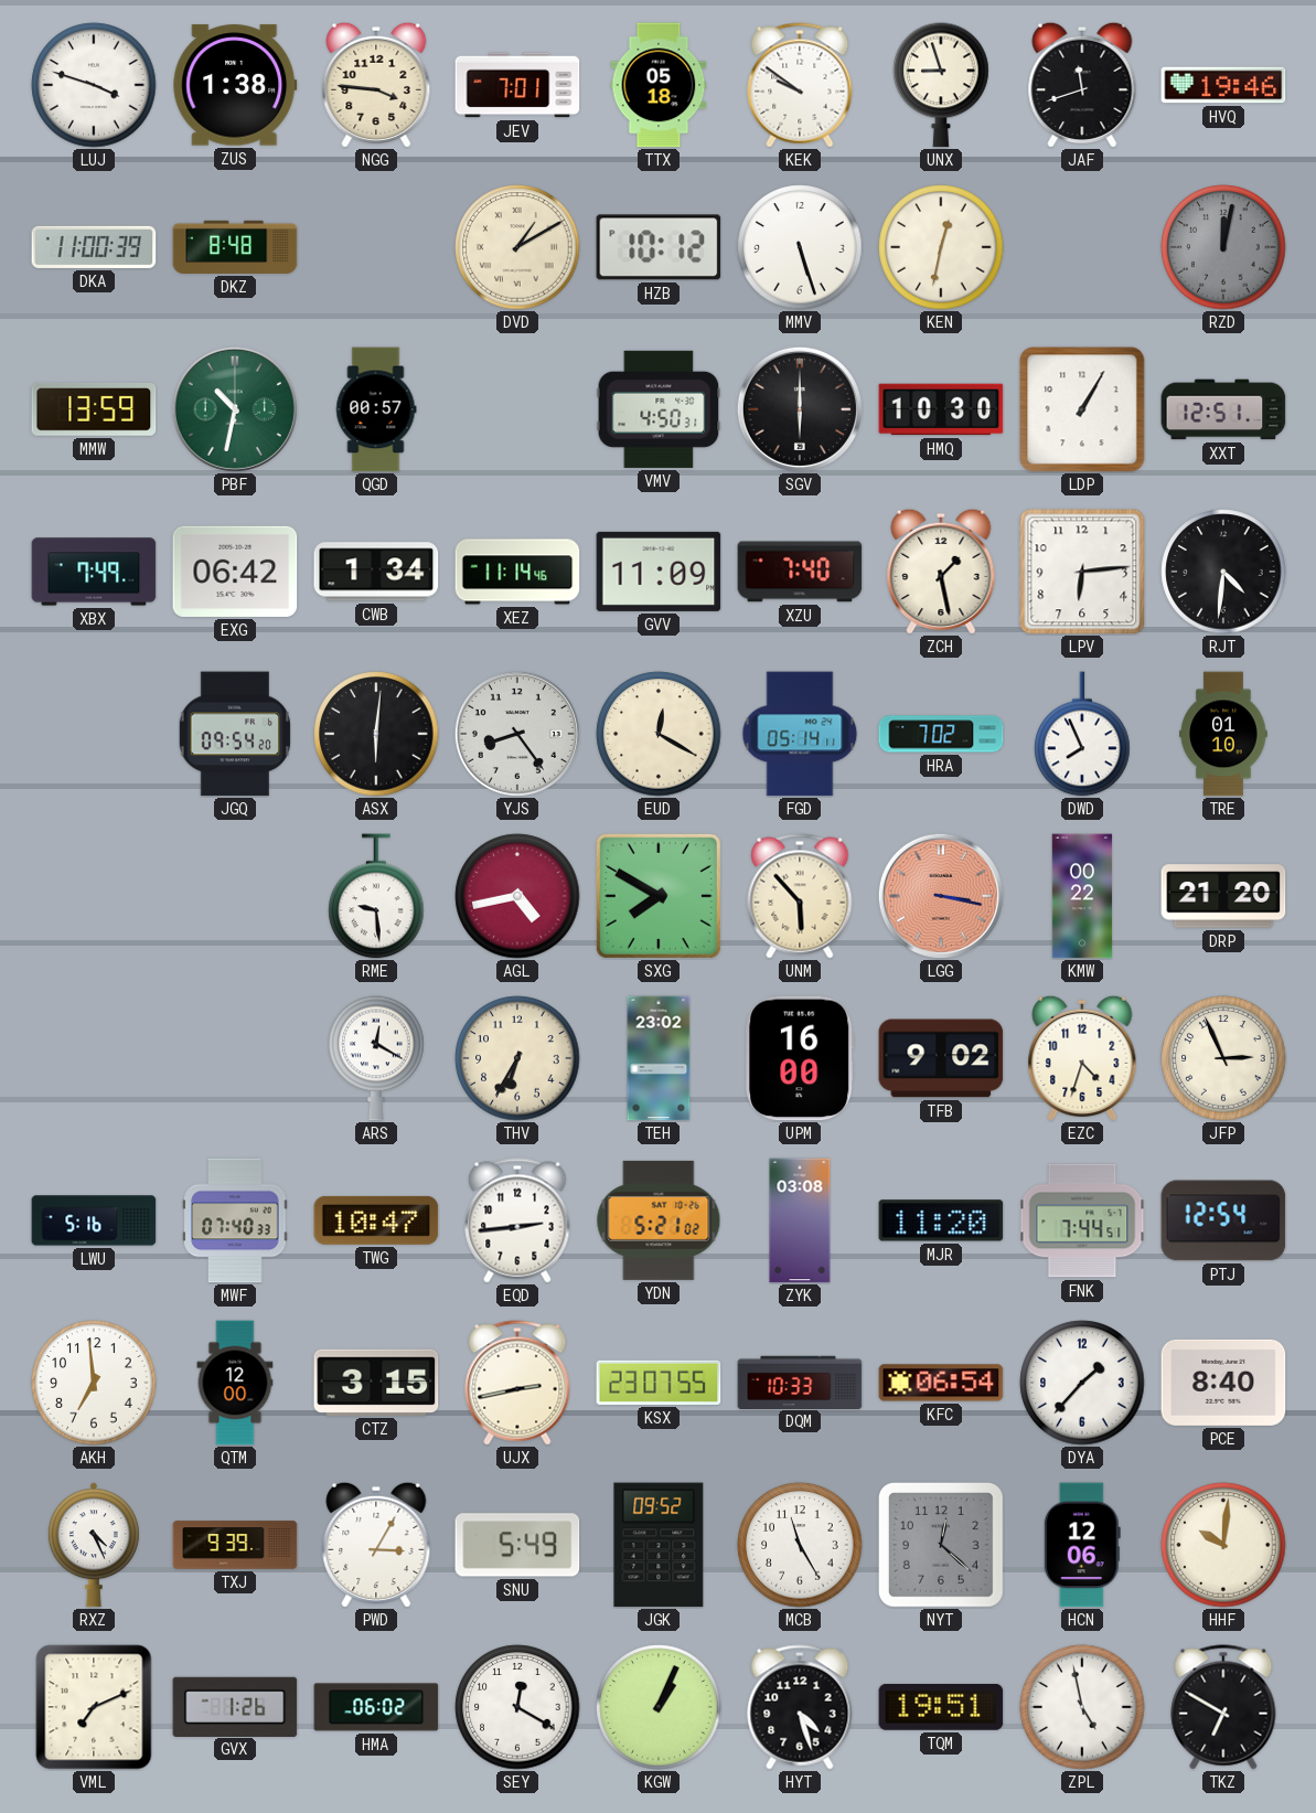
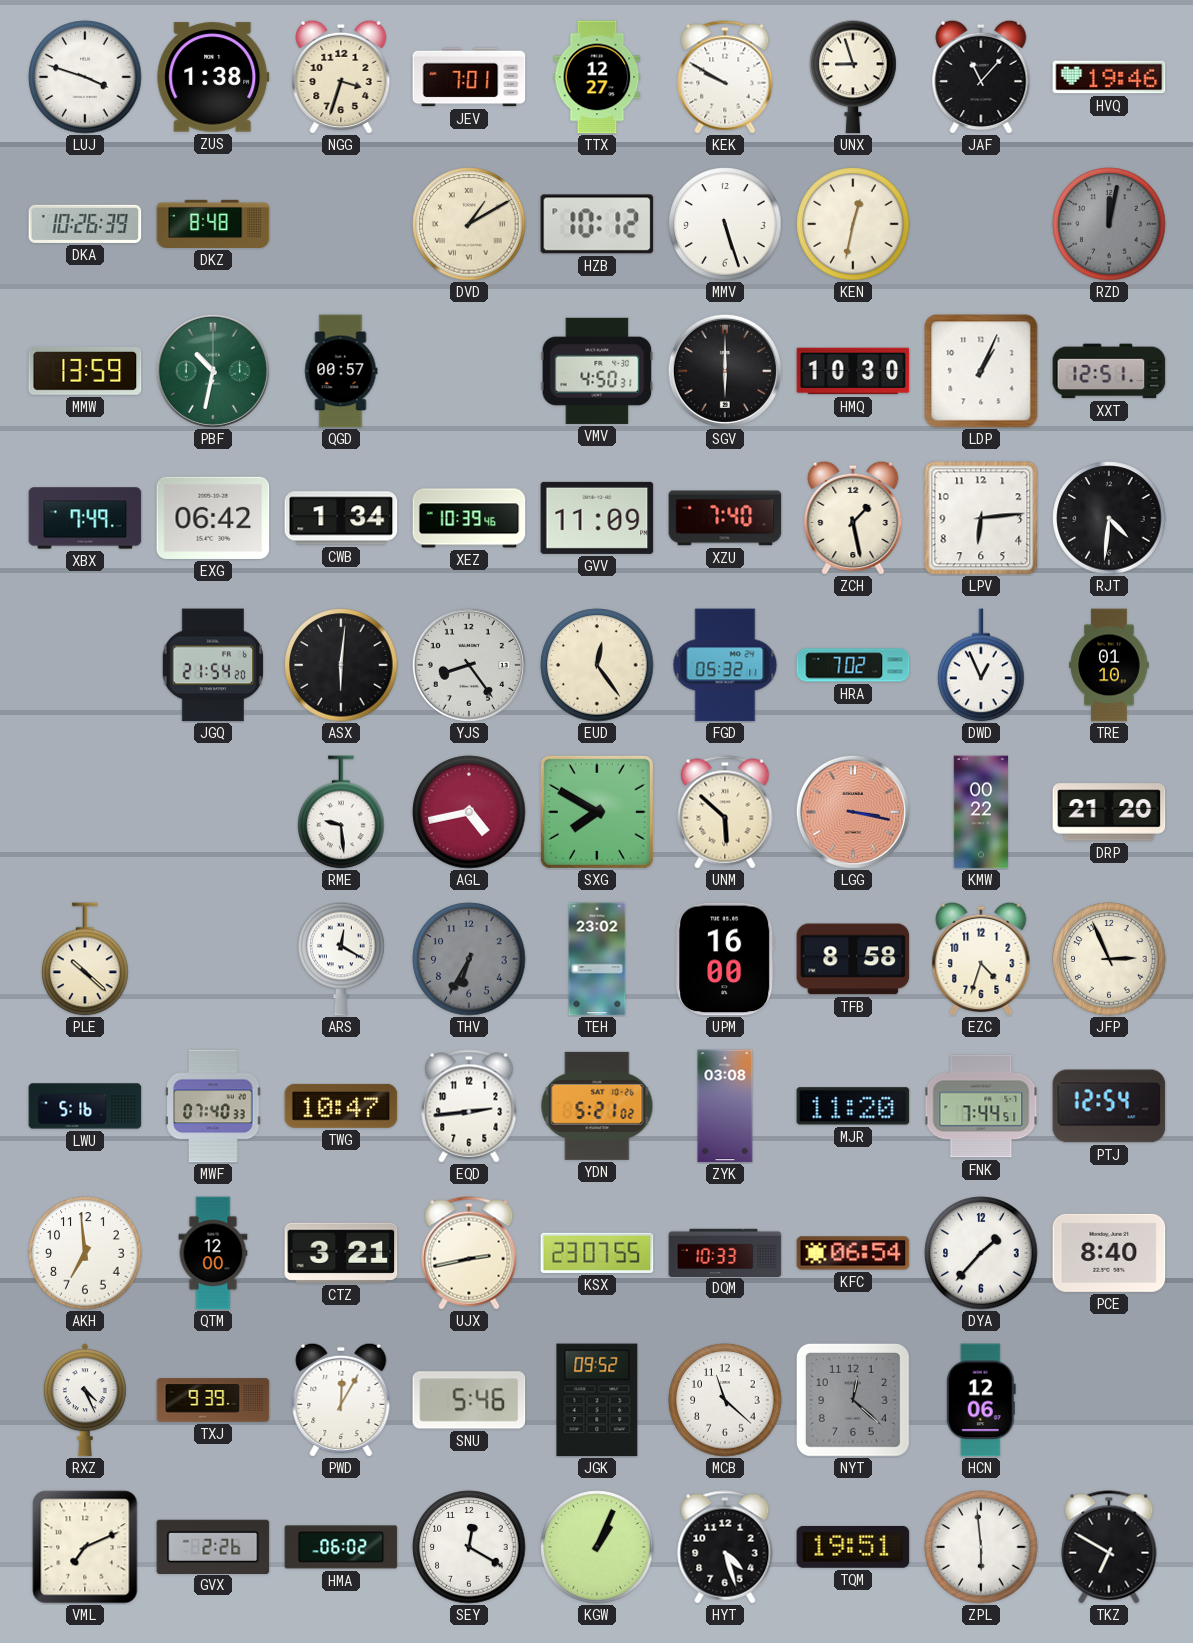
NGG: 3:46 -> 3:33 (341, 77)
TTX: 05:18 -> 12:27 (597, 77)
KEK: 9:51 -> 9:50 (725, 77)
JAF: 11:42 -> 11:07 (981, 77)
DKA: 11:00 -> 10:26 (85, 224)
LDP: 1:05 -> 1:04 (981, 371)
XEZ: 11:14 -> 10:39 (469, 518)
JGQ: 09:54 -> 21:54 (212, 665)
EUD: 12:20 -> 12:24 (597, 665)
FGD: 05:14 -> 05:32 (725, 665)
DWD: 7:56 -> 12:56 (981, 665)
UNM: 5:53 -> 5:52 (725, 812)
PLE: none -> 10:22 (85, 959)
THV dial: cream -> grey (469, 959)
TFB: 9:02 -> 8:58 (853, 959)
CTZ: 3:15 -> 3:21 (341, 1253)
PWD: 3:05 -> 12:05 (341, 1400)
SNU: 5:49 -> 5:46 (469, 1400)
MCB: 11:25 -> 11:22 (725, 1400)
HHF: 10:01 -> none (1223, 1545)
GVX: 1:26 -> 2:26 (213, 1546)
ZPL: 4:58 -> 5:59 (981, 1547)
